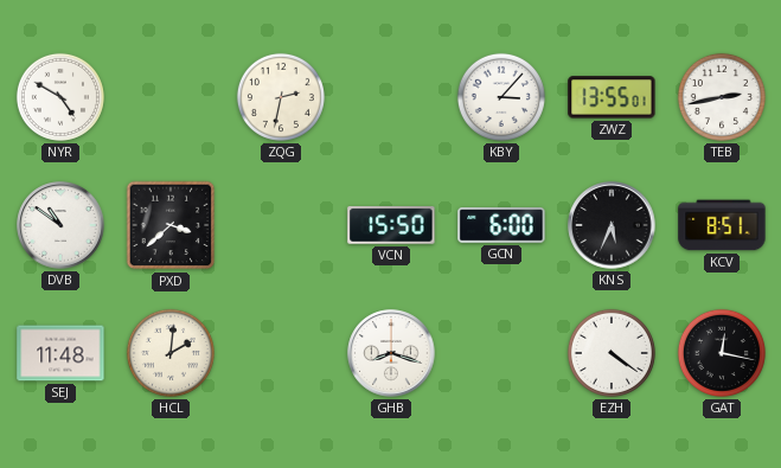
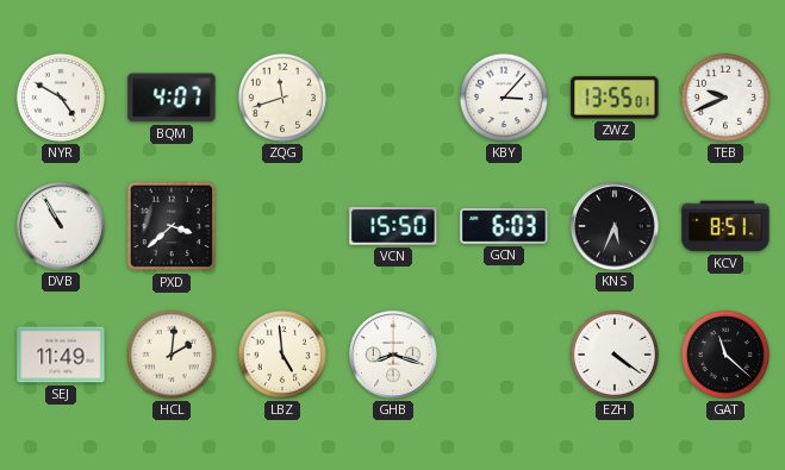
BQM: none -> 4:07 (172, 98)
ZQG: 2:32 -> 11:42 (282, 98)
TEB: 2:43 -> 9:41 (725, 98)
DVB: 10:51 -> 10:55 (61, 226)
GCN: 6:00 -> 6:03 (504, 227)
SEJ: 11:48 -> 11:49 (61, 355)
LBZ: none -> 4:59 (282, 355)
GAT: 12:17 -> 11:22 (725, 355)
